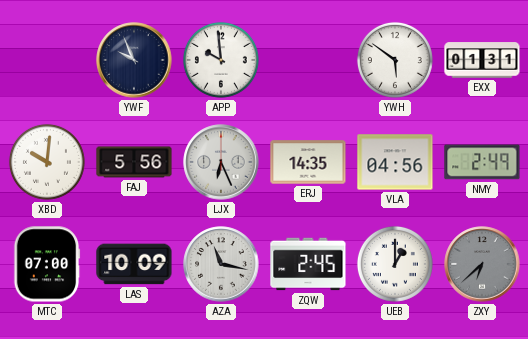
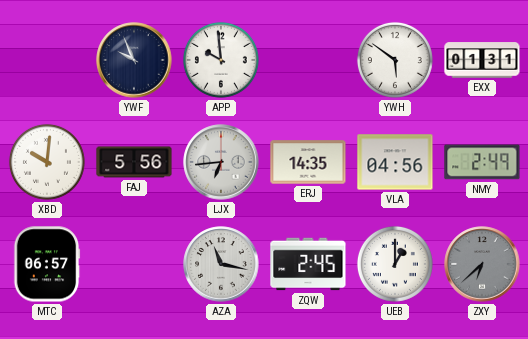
LJX: 6:26 -> 6:44 (221, 162)
MTC: 07:00 -> 06:57 (47, 264)
LAS: 10:09 -> none (134, 264)
